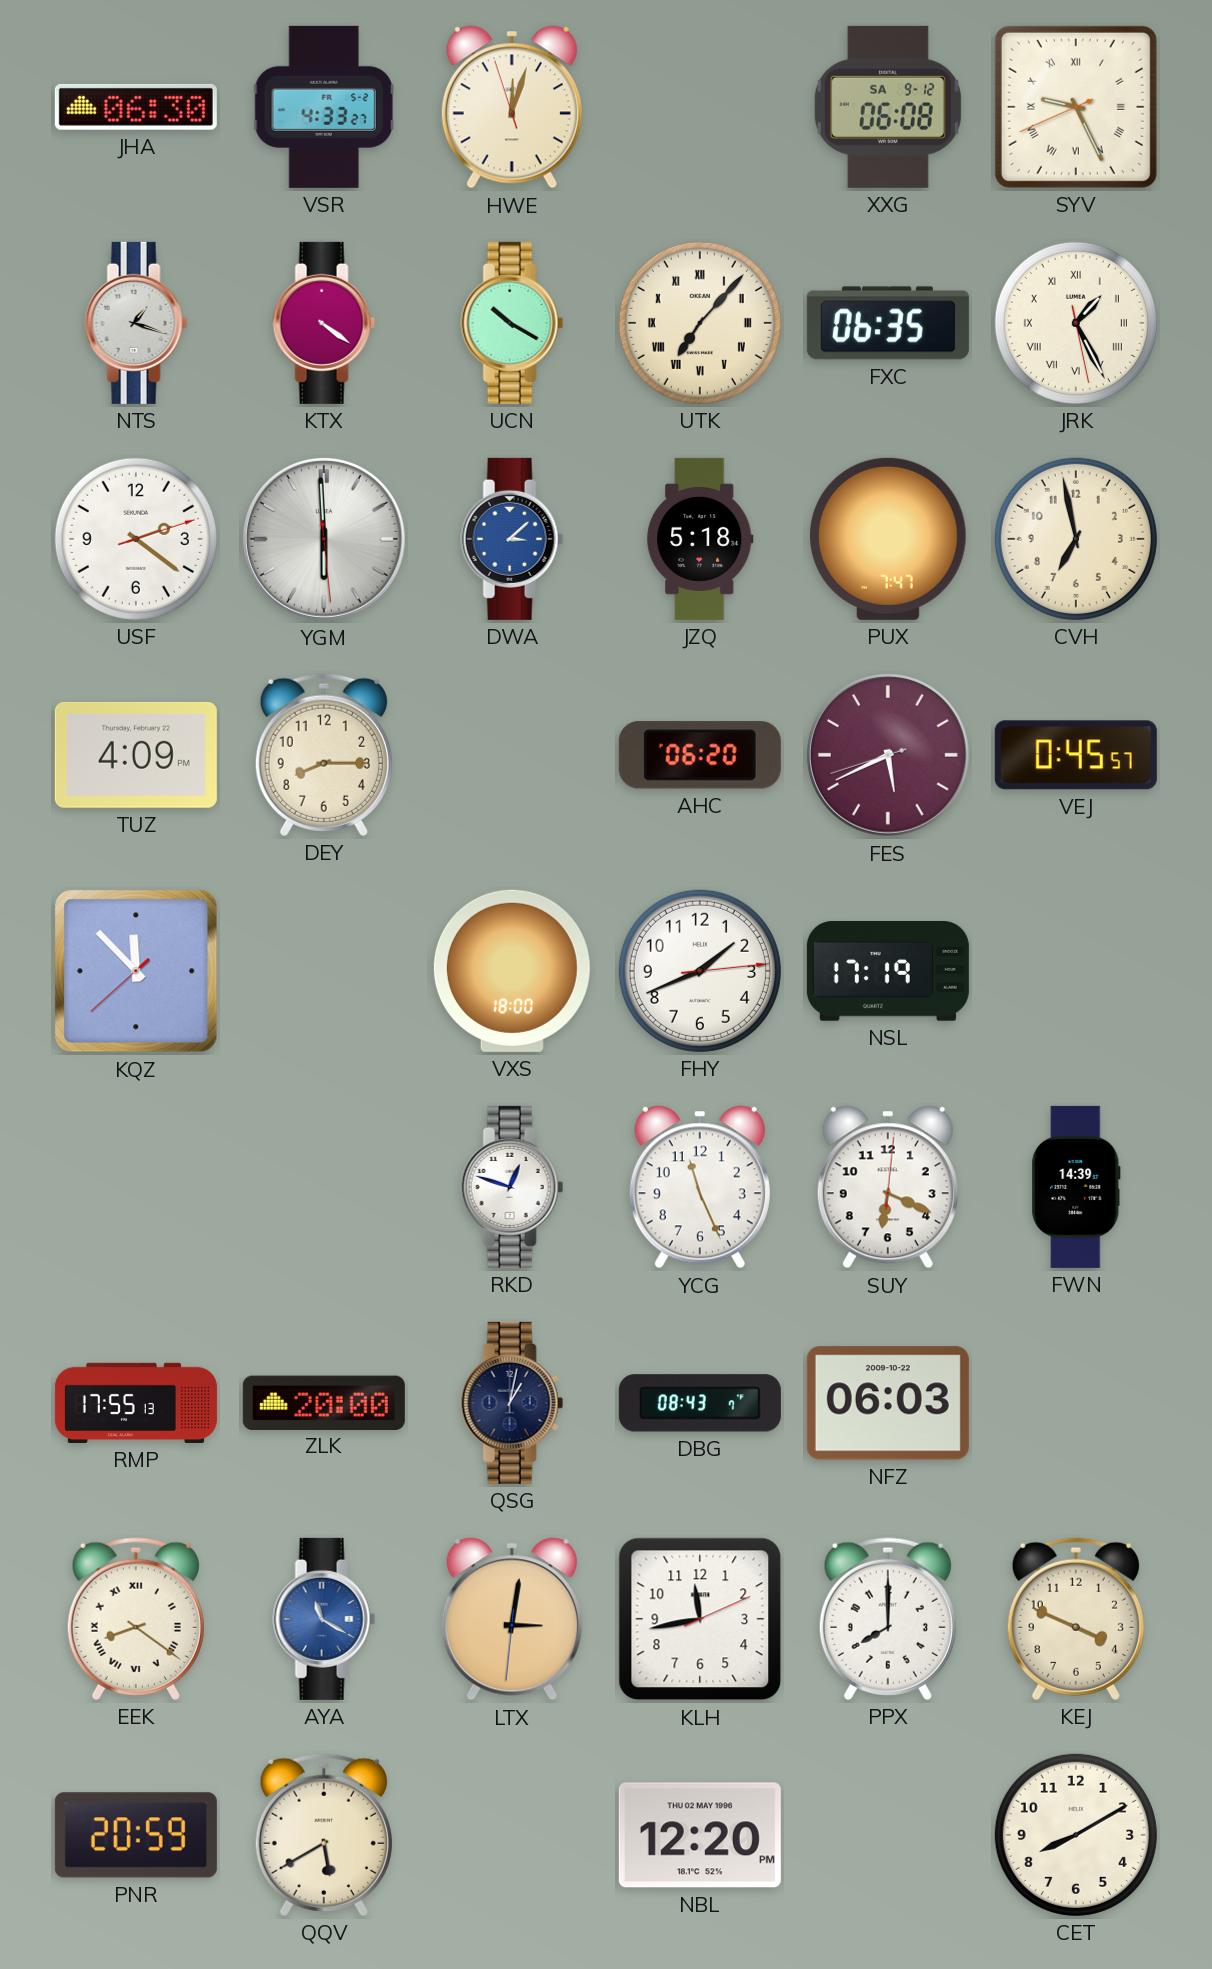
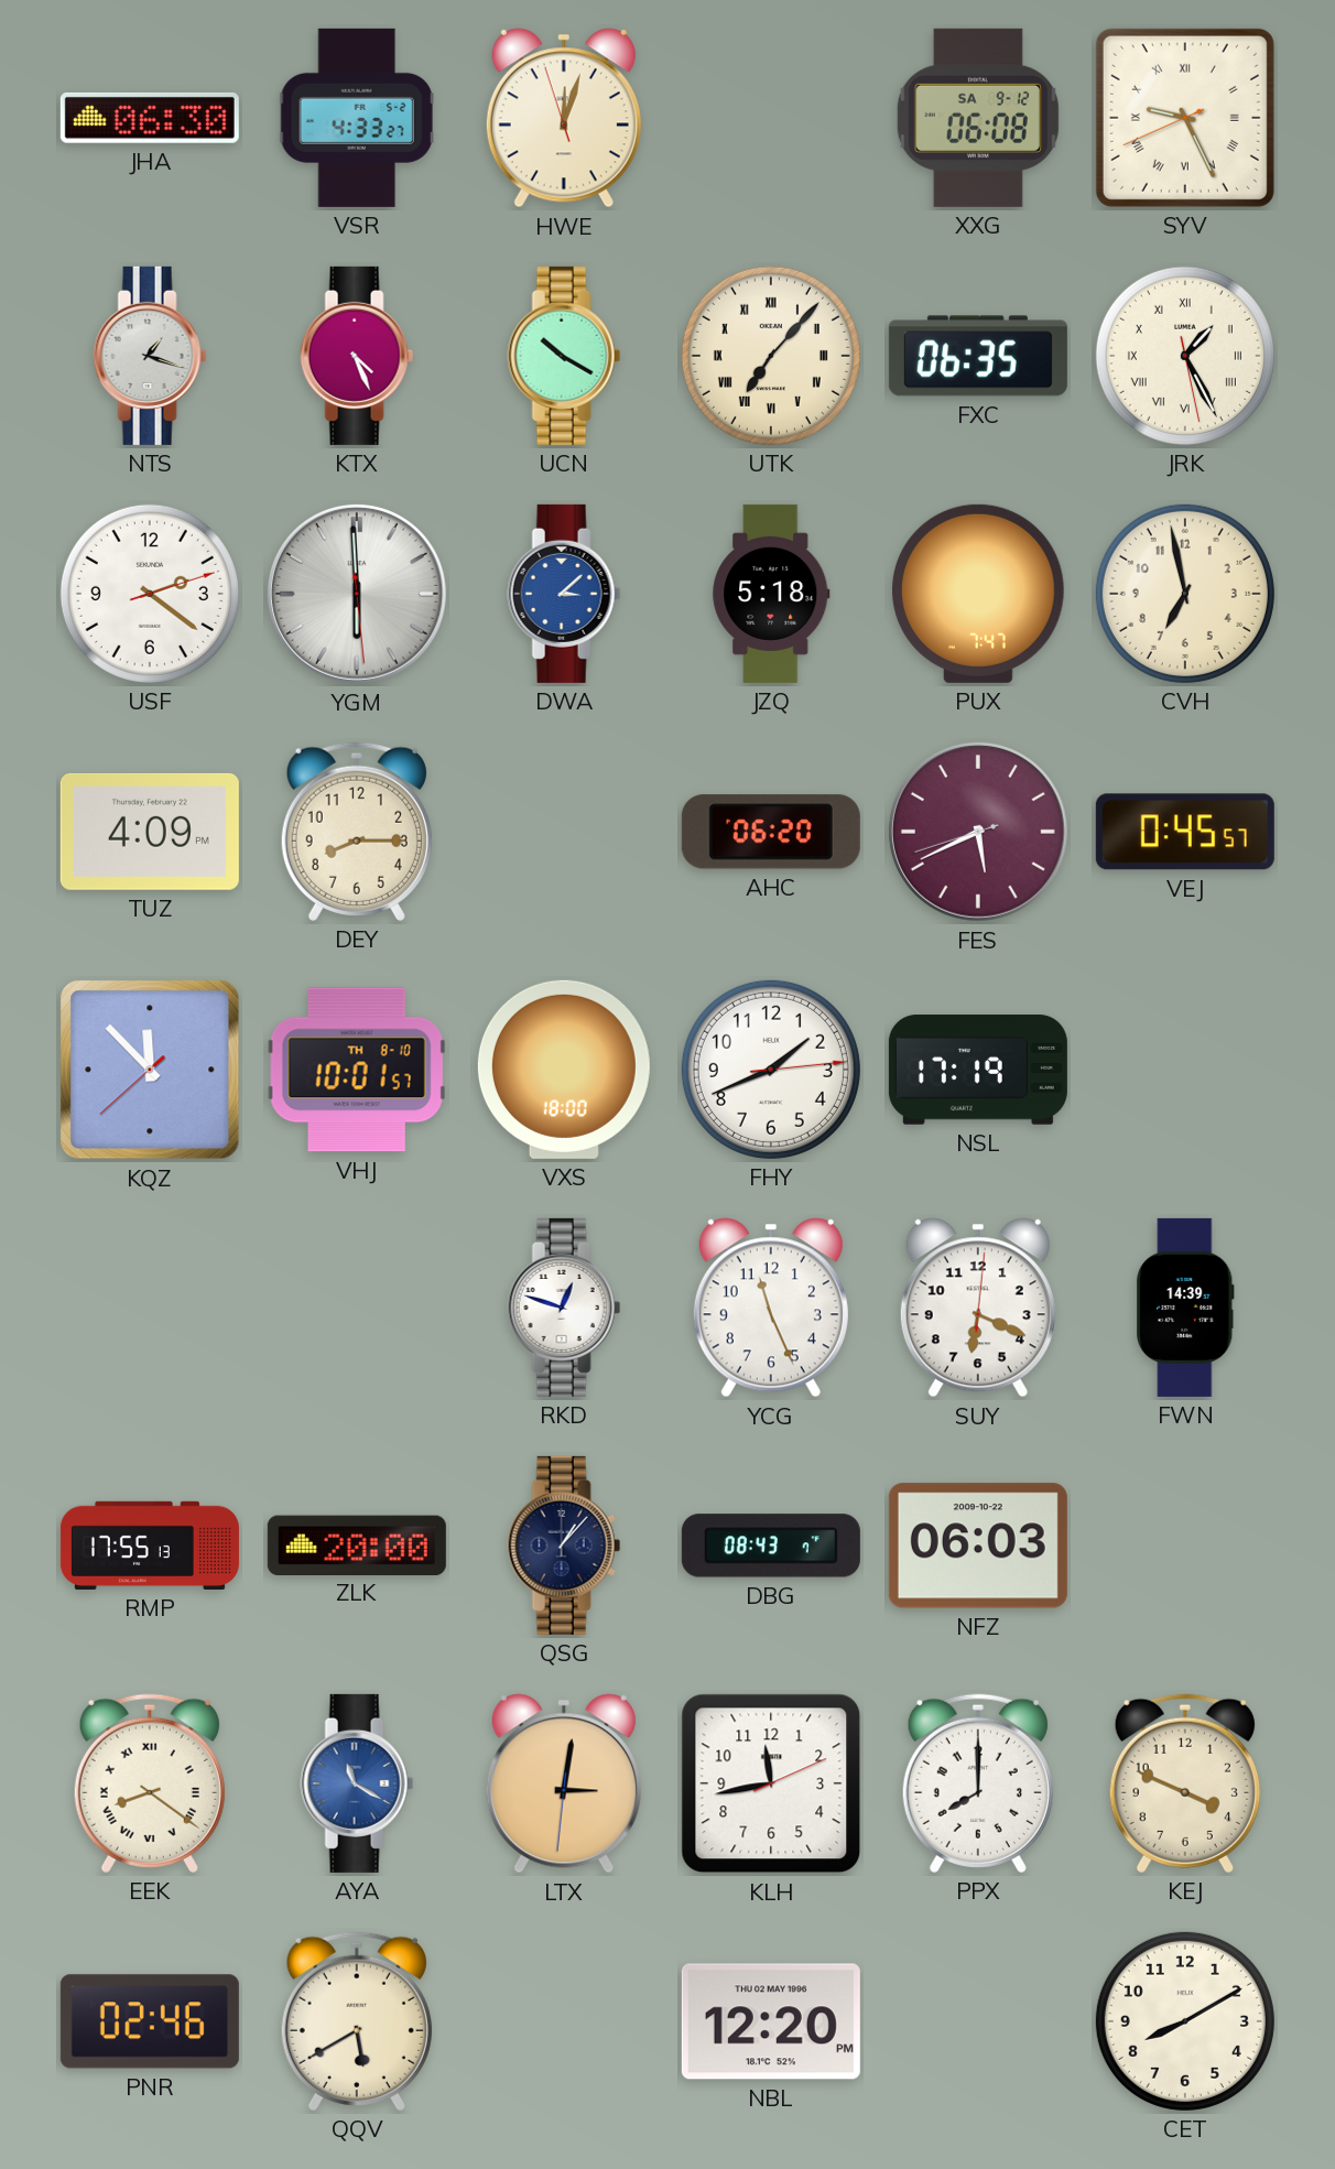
KTX: 4:21 -> 4:26 (357, 356)
VHJ: none -> 10:01 (357, 1070)
QSG: 1:02 -> 1:07 (564, 1546)
PNR: 20:59 -> 02:46 (150, 2021)
